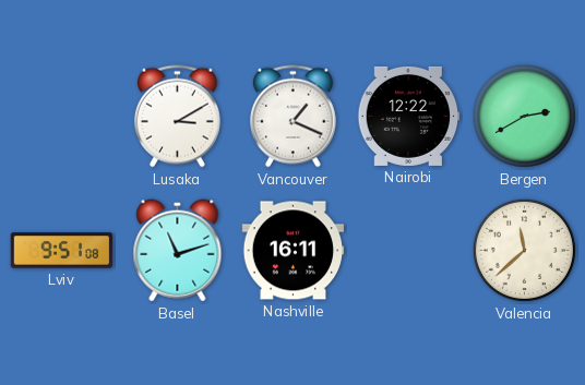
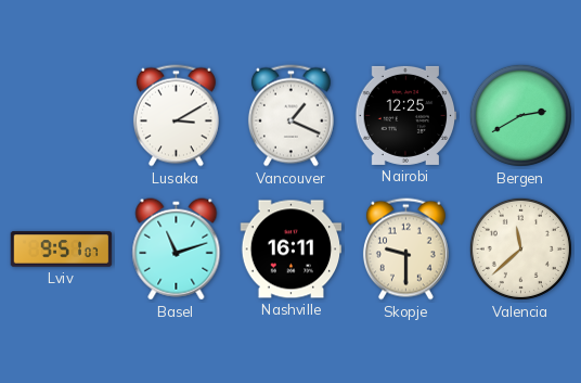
Nairobi: 12:22 -> 12:25 (406, 115)
Lviv: 9:51:08 -> 9:51:07 (62, 250)
Skopje: none -> 9:30 (405, 250)
